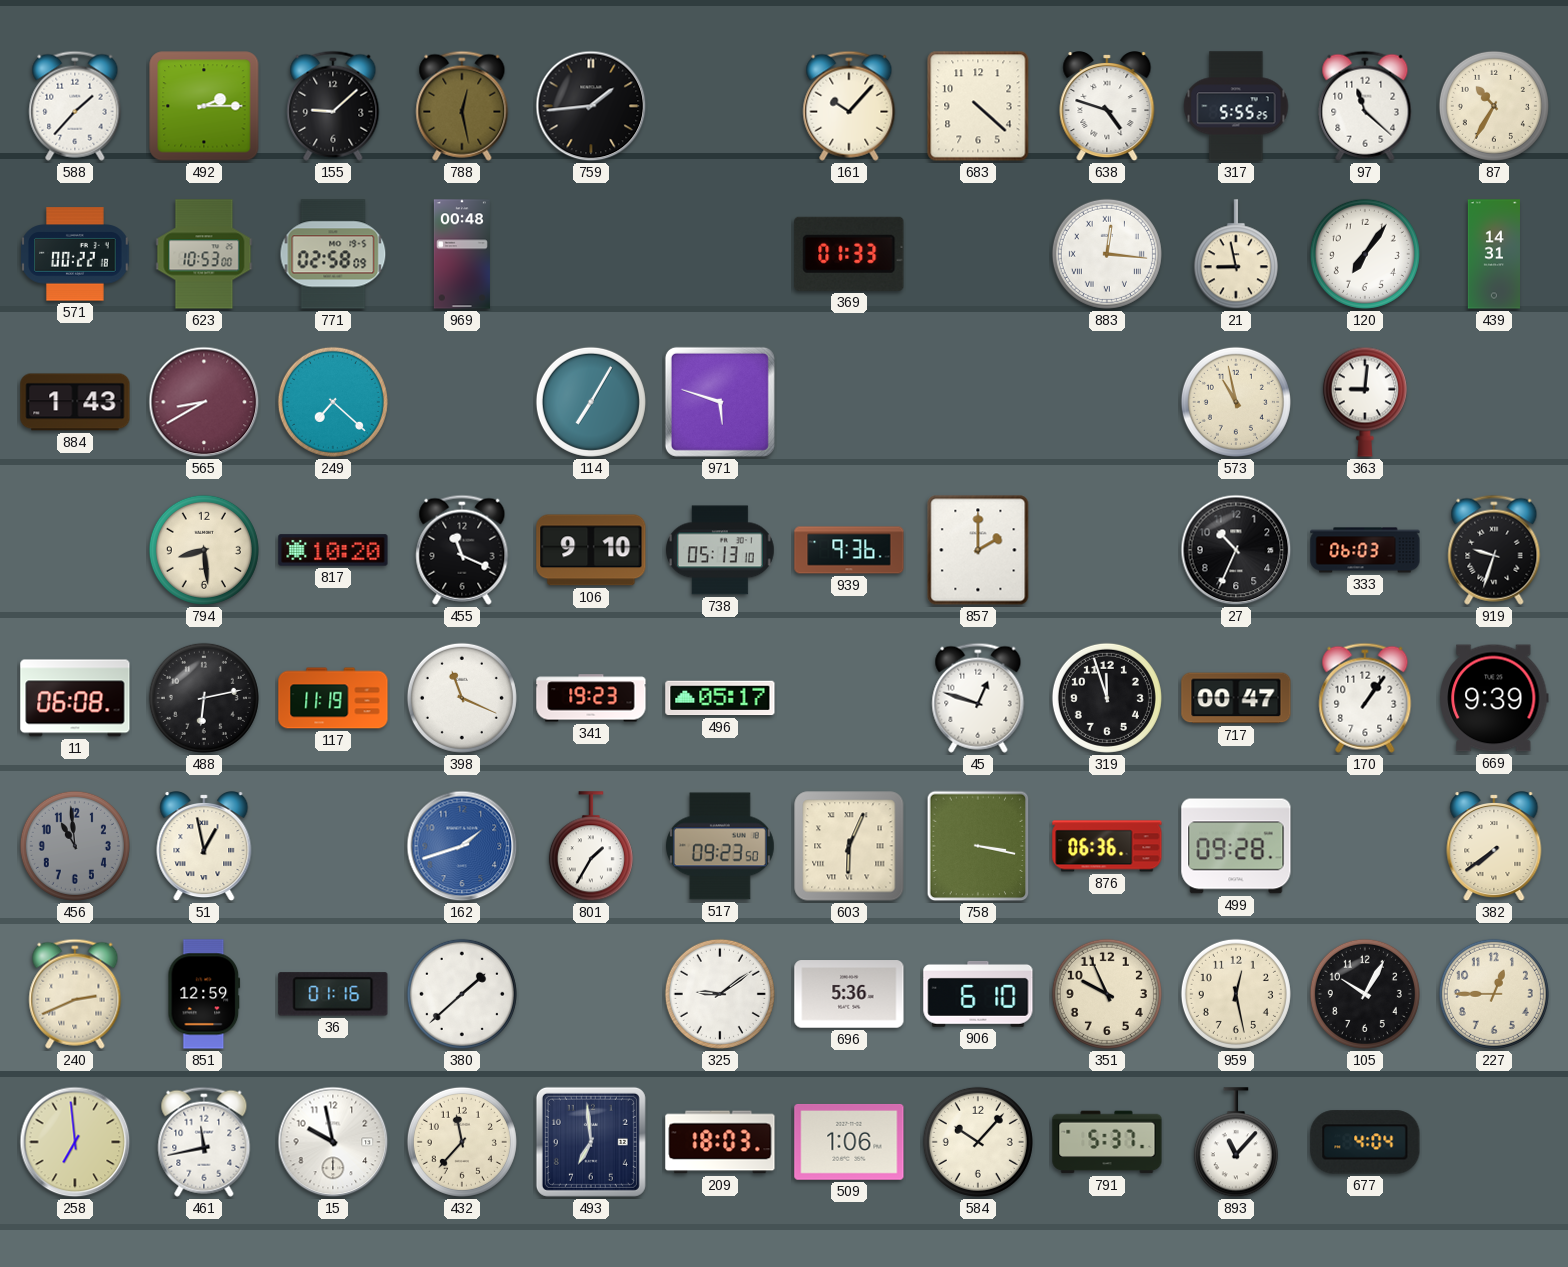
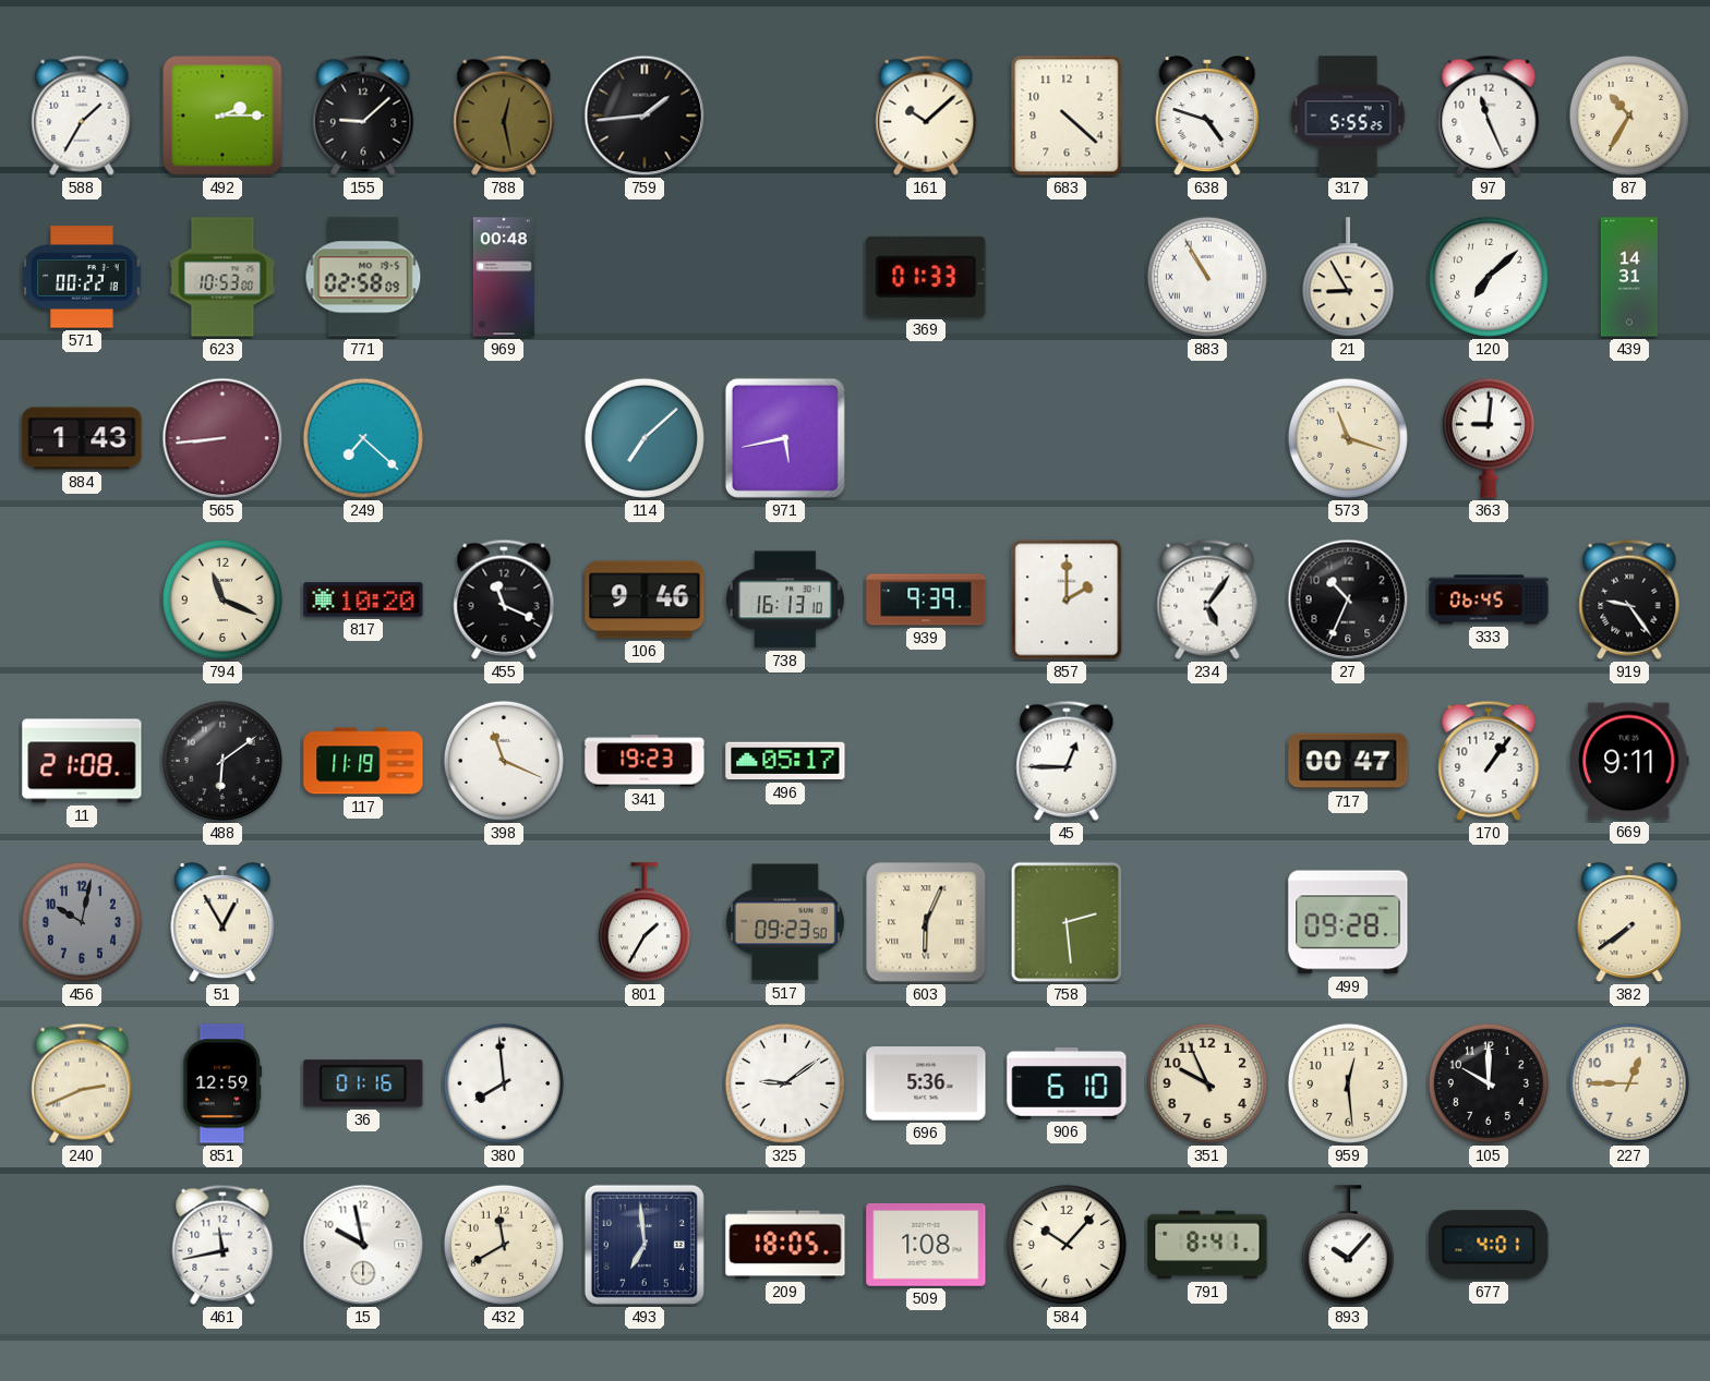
588: 1:37 -> 1:35 (82, 116)
161: 10:07 -> 10:08 (926, 116)
97: 11:22 -> 11:26 (1489, 116)
883: 12:16 -> 10:55 (1207, 277)
21: 8:58 -> 8:55 (1348, 278)
120: 7:06 -> 7:08 (1489, 277)
565: 8:40 -> 8:44 (222, 438)
114: 7:05 -> 7:08 (645, 438)
971: 5:48 -> 5:43 (785, 438)
573: 10:58 -> 11:18 (1348, 438)
794: 8:29 -> 11:19 (222, 599)
106: 9:10 -> 9:46 (645, 599)
738: 05:13 -> 16:13 (785, 599)
939: 9:36 -> 9:39 (926, 599)
234: none -> 5:06 (1207, 599)
333: 06:03 -> 06:45 (1489, 599)
919: 9:33 -> 9:24 (1629, 599)
11: 06:08 -> 21:08 (82, 761)
488: 6:13 -> 6:09 (222, 761)
45: 12:48 -> 12:45 (1067, 761)
319: 11:57 -> none (1107, 698)
669: 9:39 -> 9:11 (1629, 761)
456: 10:59 -> 10:02 (82, 922)
51: 12:58 -> 12:55 (222, 923)
162: 1:42 -> none (462, 846)
758: 3:17 -> 2:29 (1067, 922)
876: 06:36 -> none (1107, 846)
380: 1:38 -> 7:59 (504, 1083)
959: 12:28 -> 12:29 (1348, 1083)
105: 10:05 -> 10:00 (1489, 1083)
258: 6:59 -> none (75, 1142)
432: 11:37 -> 11:40 (504, 1245)
209: 18:03 -> 18:05 (785, 1245)
509: 1:06 -> 1:08 (926, 1245)
791: 5:37 -> 8:41 (1207, 1245)
893: 11:07 -> 10:07 (1348, 1246)
677: 4:04 -> 4:01 (1489, 1245)
